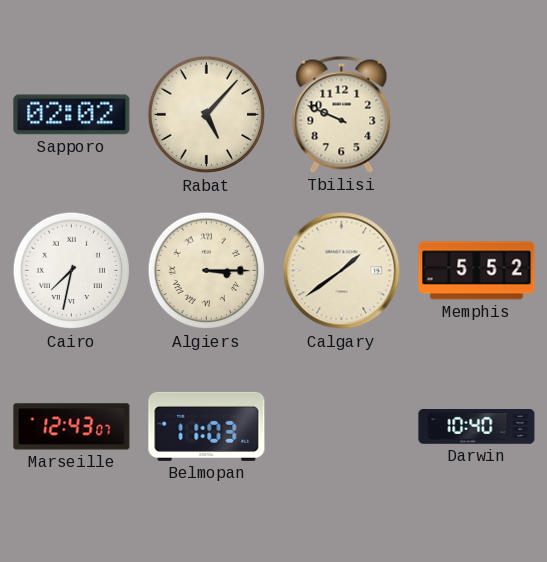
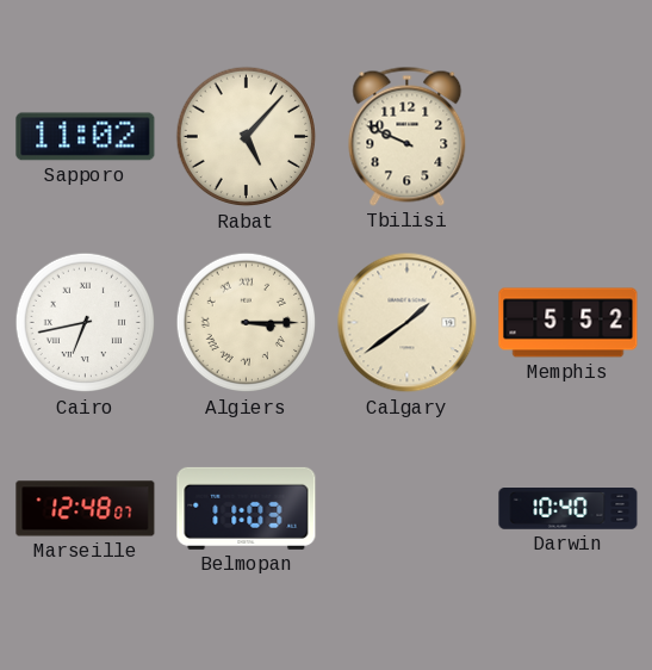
Sapporo: 02:02 -> 11:02 (86, 137)
Cairo: 7:32 -> 6:43 (86, 323)
Marseille: 12:43 -> 12:48 (86, 509)
